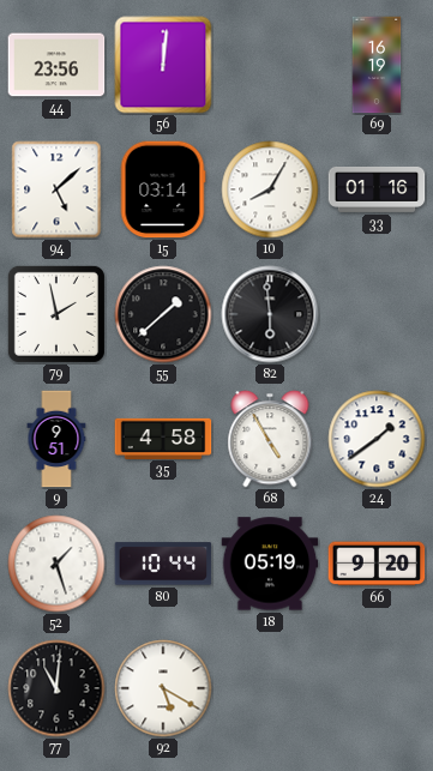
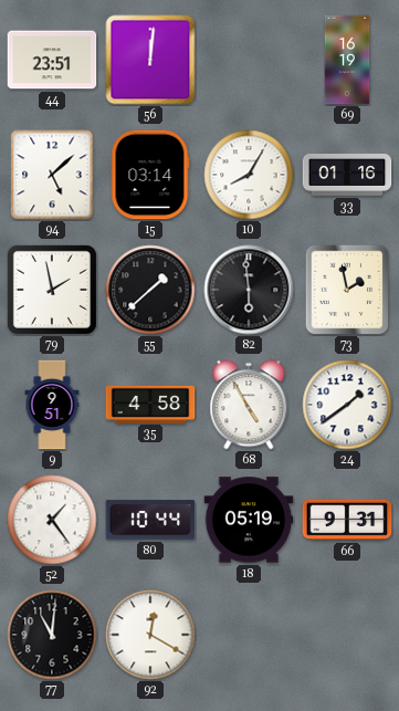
44: 23:56 -> 23:51 (52, 60)
73: none -> 1:58 (347, 290)
52: 1:27 -> 1:24 (52, 520)
66: 9:20 -> 9:31 (347, 520)
92: 5:20 -> 12:20 (150, 635)
